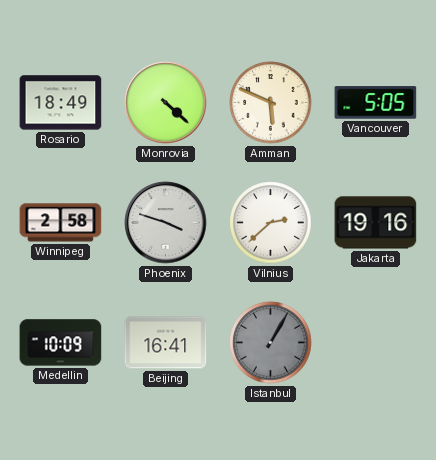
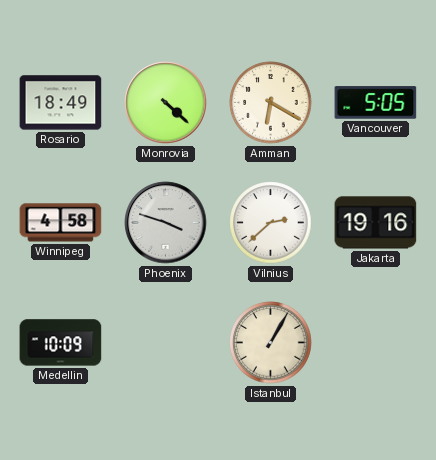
Amman: 5:49 -> 6:20 (271, 103)
Winnipeg: 2:58 -> 4:58 (61, 223)
Beijing: 16:41 -> none (166, 343)
Istanbul dial: grey -> cream (271, 343)
